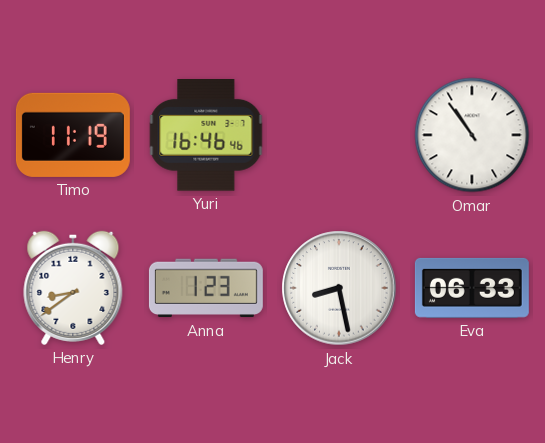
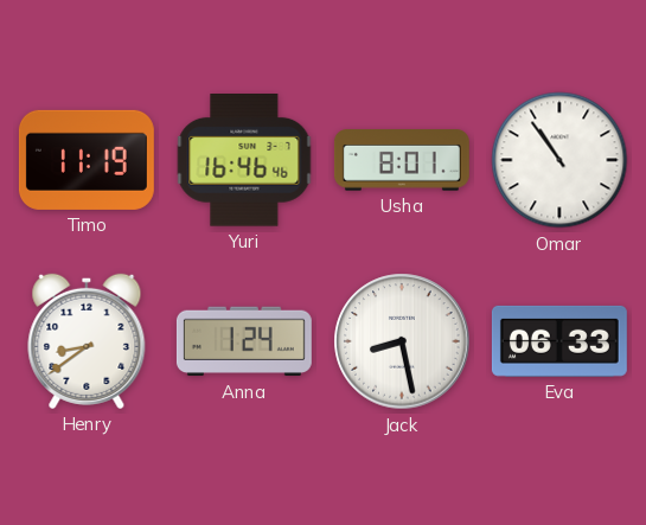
Usha: none -> 8:01 (402, 160)
Anna: 1:23 -> 1:24 (244, 341)
